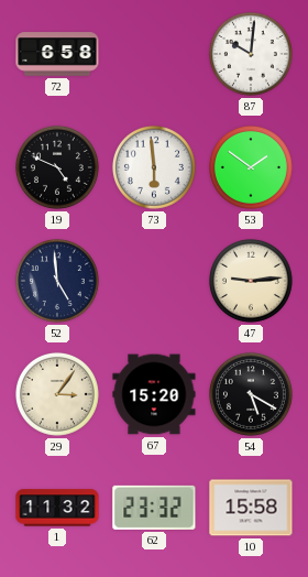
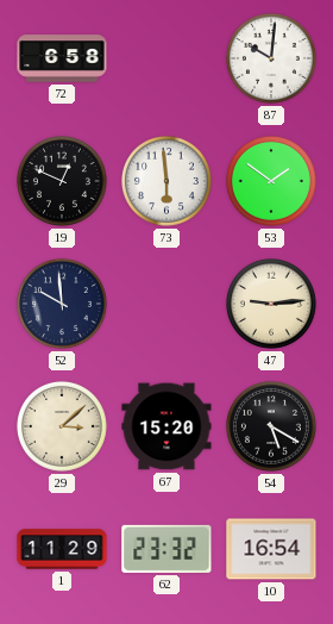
19: 4:49 -> 12:49 (62, 181)
52: 4:59 -> 9:59 (62, 304)
29: 3:06 -> 3:08 (62, 426)
1: 11:32 -> 11:29 (62, 549)
10: 15:58 -> 16:54 (271, 549)
